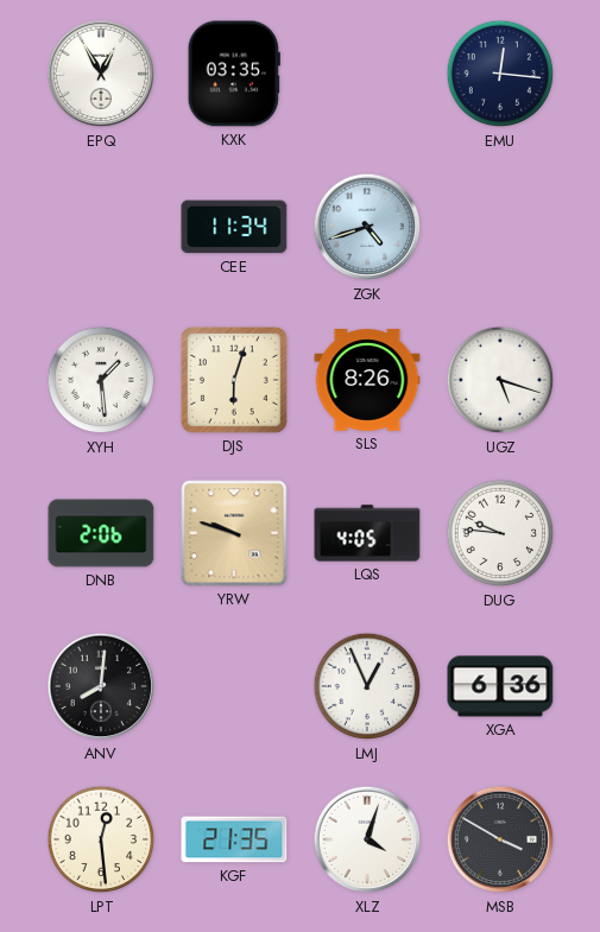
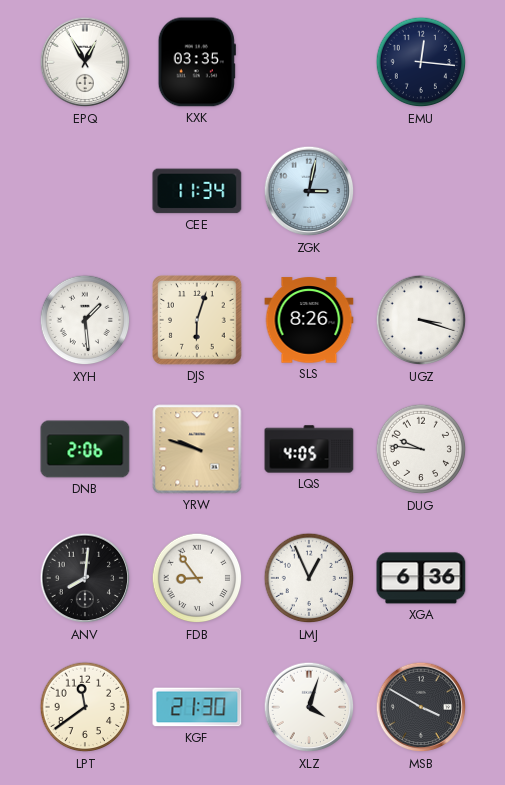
ZGK: 4:42 -> 3:02 (309, 191)
UGZ: 5:18 -> 3:18 (421, 320)
FDB: none -> 8:54 (197, 578)
LPT: 12:29 -> 11:39 (85, 707)
KGF: 21:35 -> 21:30 (197, 707)
